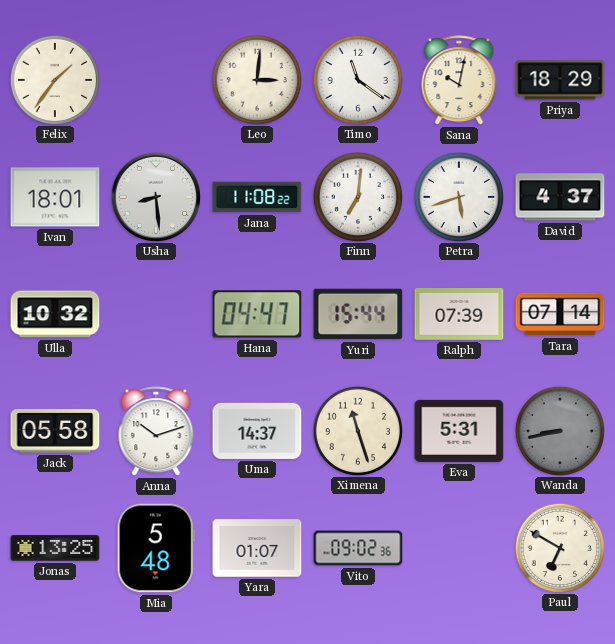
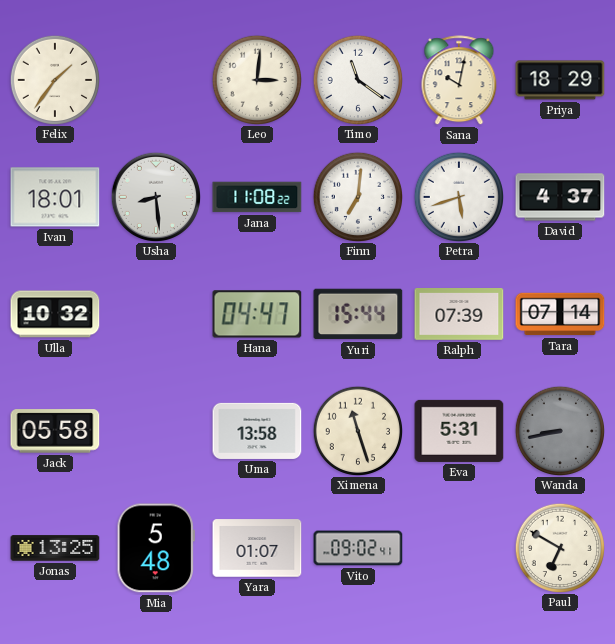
Anna: 10:12 -> none (156, 432)
Uma: 14:37 -> 13:58 (257, 431)
Vito: 09:02:36 -> 09:02:41 (358, 548)
